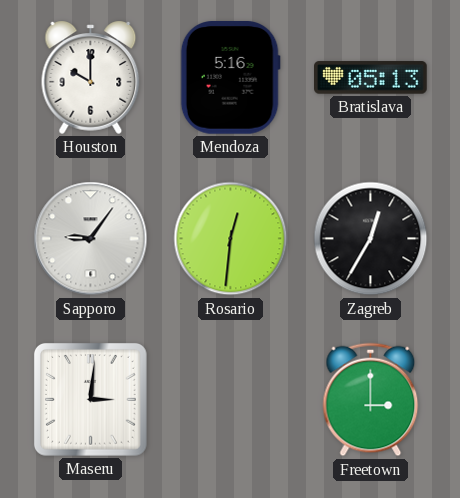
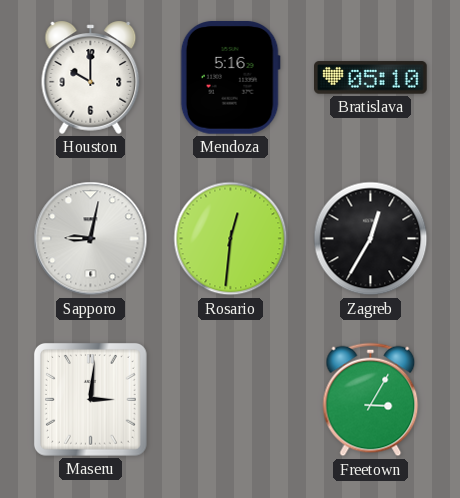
Bratislava: 05:13 -> 05:10 (371, 78)
Sapporo: 9:06 -> 9:02 (91, 239)
Freetown: 3:00 -> 3:05 (371, 400)
